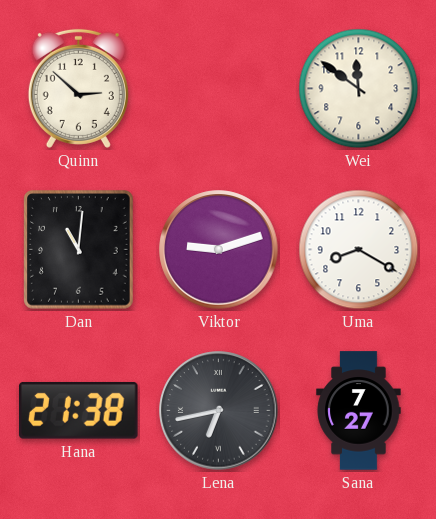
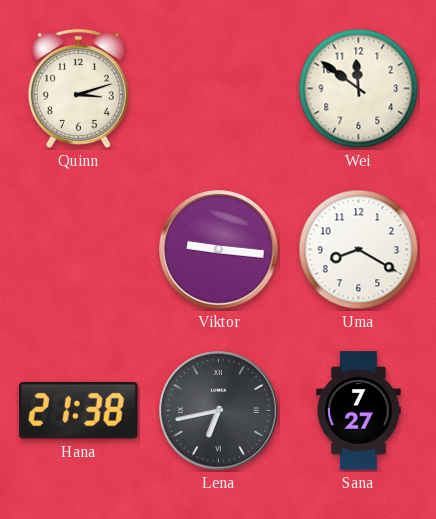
Quinn: 2:52 -> 3:12 (78, 88)
Dan: 11:01 -> none (79, 250)
Viktor: 9:12 -> 9:16 (219, 250)
